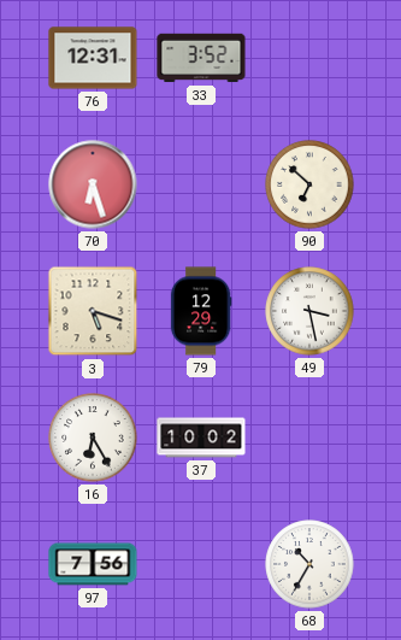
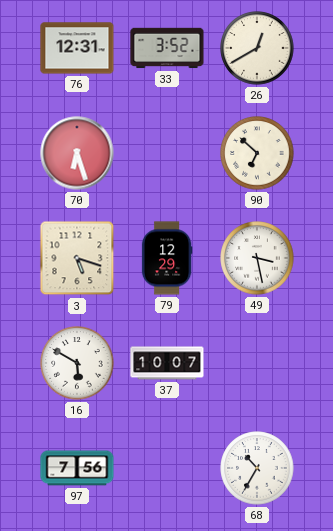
26: none -> 12:40 (257, 48)
16: 6:25 -> 5:50 (77, 363)
37: 10:02 -> 10:07 (167, 363)
